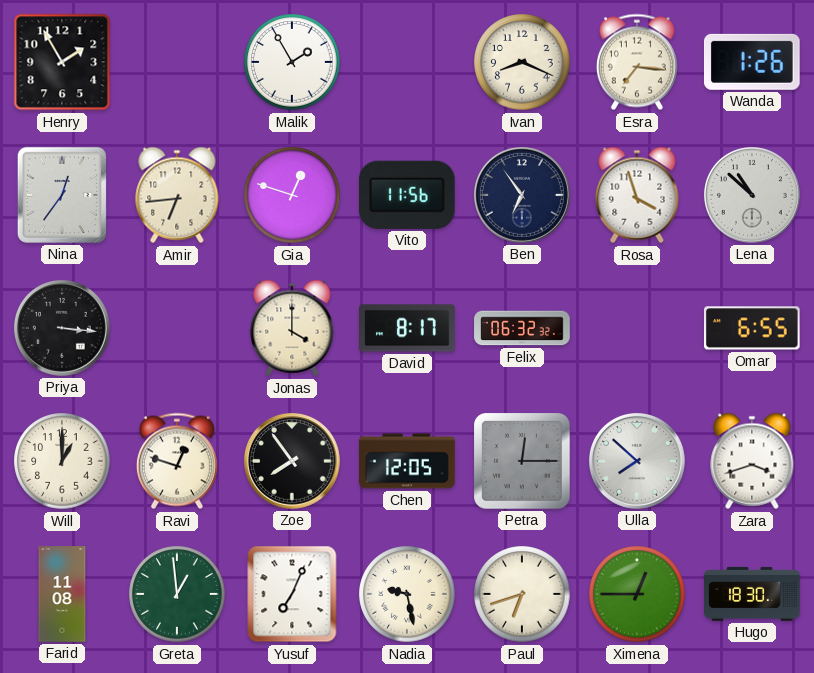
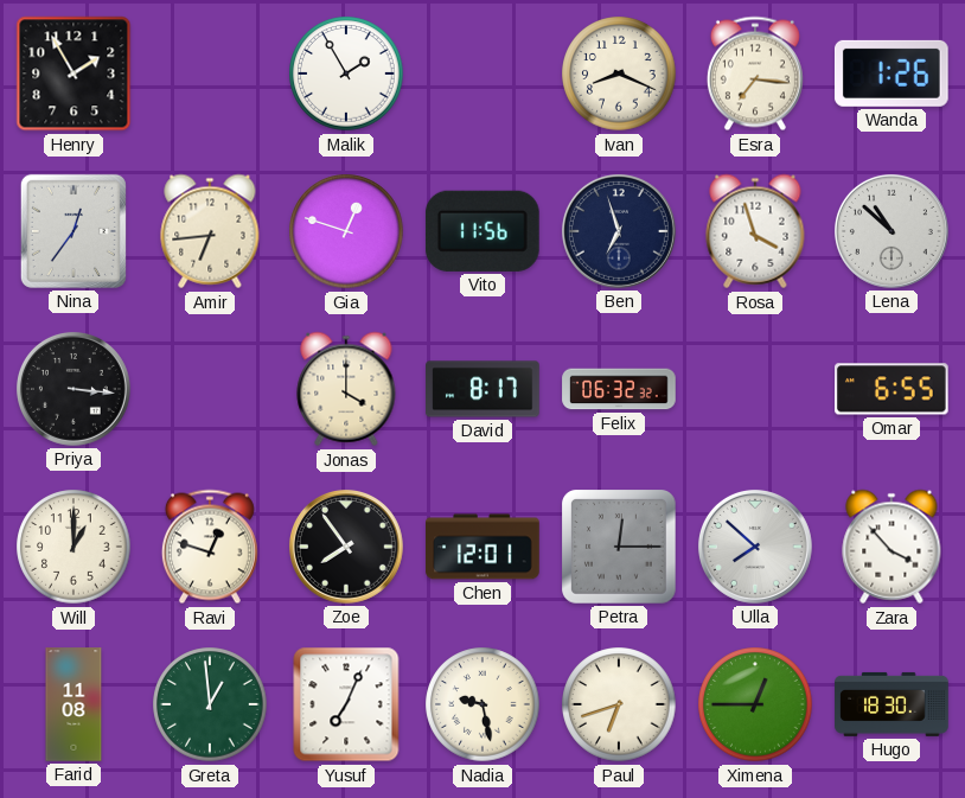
Ben: 6:54 -> 6:57 (619, 231)
Chen: 12:05 -> 12:01 (482, 547)
Zara: 3:42 -> 3:53 (891, 547)
